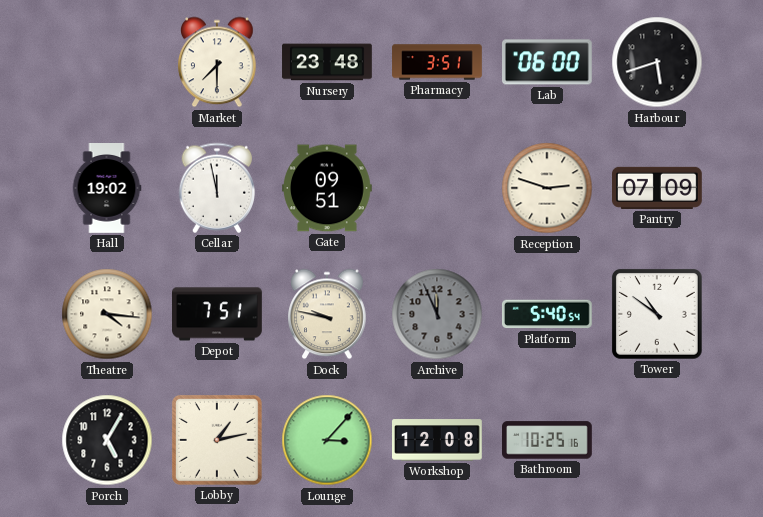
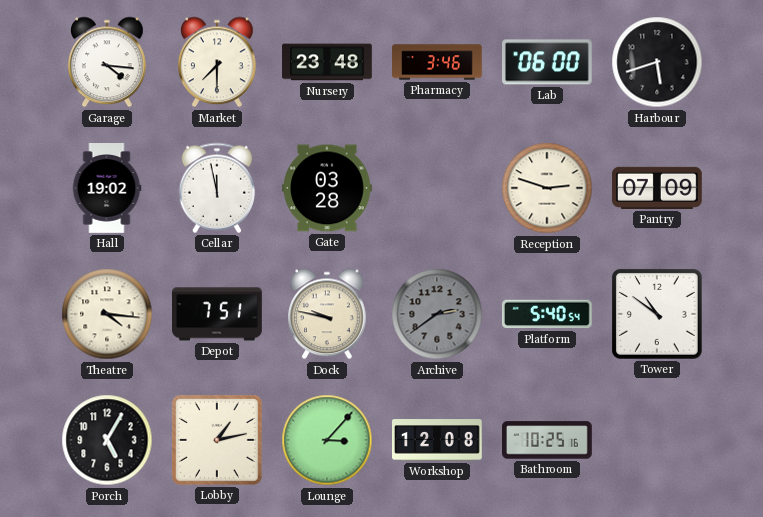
Garage: none -> 4:16 (107, 62)
Pharmacy: 3:51 -> 3:46 (437, 62)
Gate: 09:51 -> 03:28 (328, 188)
Archive: 11:56 -> 2:39 (437, 314)
